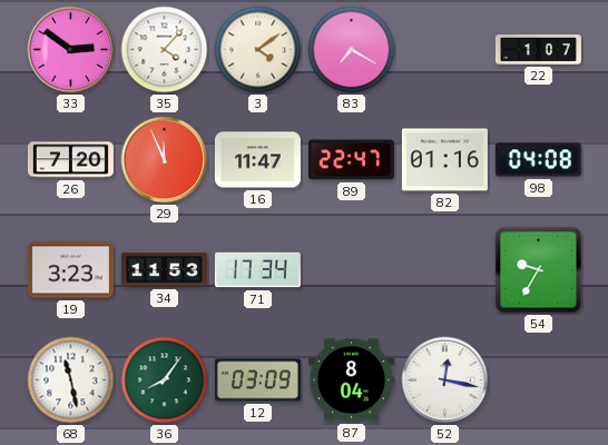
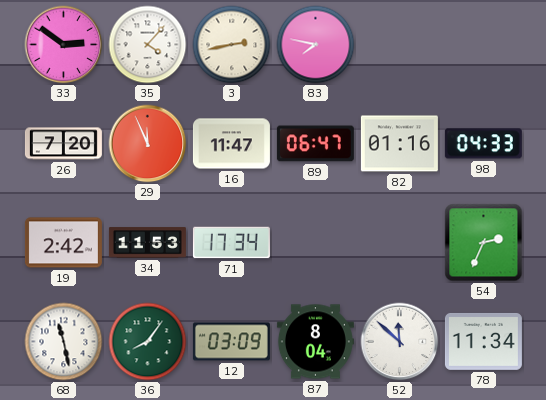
3: 4:09 -> 2:43 (232, 45)
83: 7:20 -> 7:47 (316, 45)
22: 1:07 -> none (538, 50)
89: 22:47 -> 06:47 (315, 144)
98: 04:08 -> 04:33 (483, 144)
19: 3:23 -> 2:42 (63, 243)
54: 9:35 -> 2:34 (484, 243)
52: 12:17 -> 11:52 (400, 342)
78: none -> 11:34 (483, 341)
